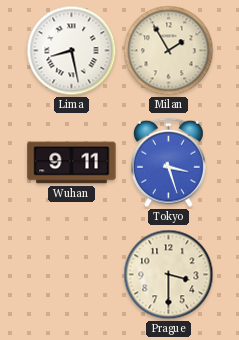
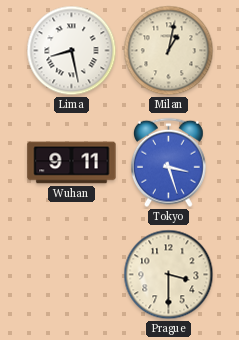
Milan: 1:55 -> 1:02 (169, 51)
